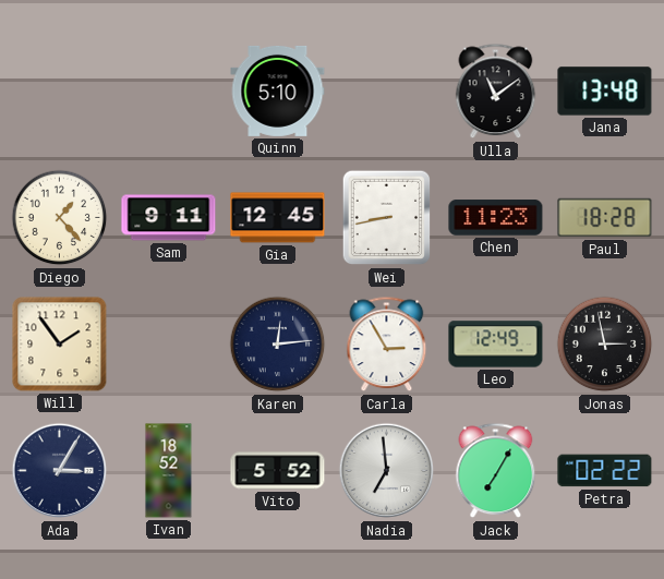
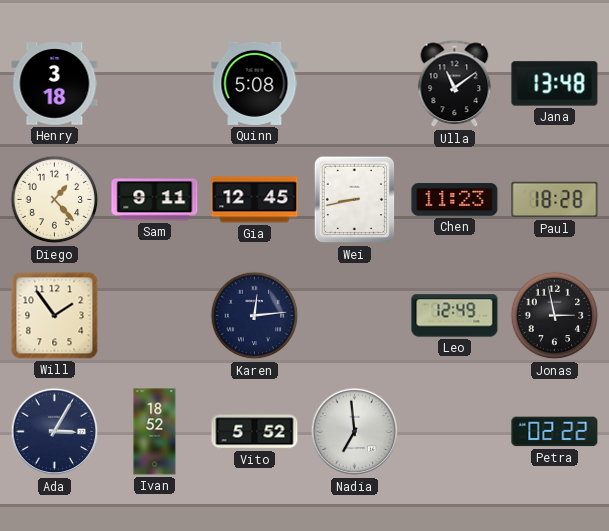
Henry: none -> 3:18 (55, 84)
Quinn: 5:10 -> 5:08 (255, 83)
Carla: 2:55 -> none (387, 345)
Jack: 7:05 -> none (496, 471)
